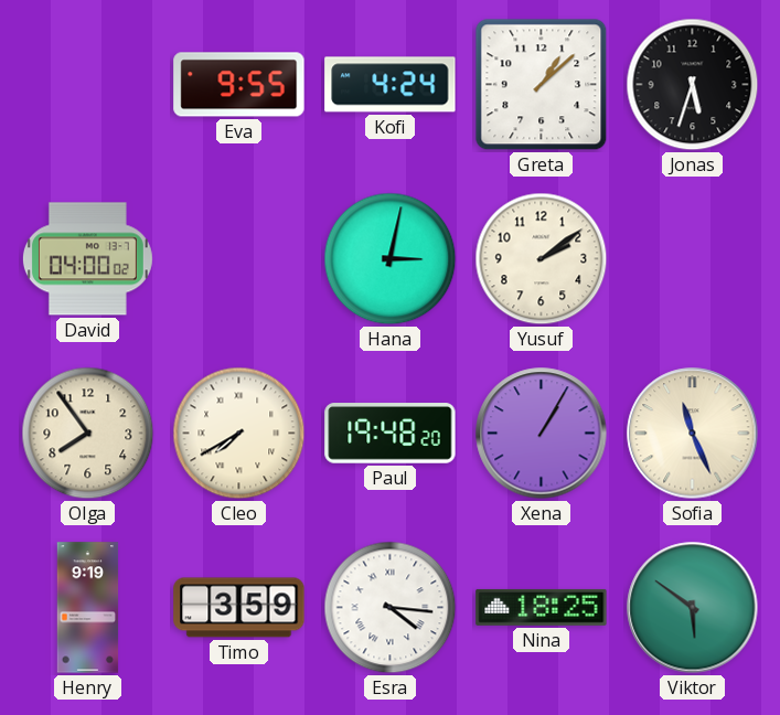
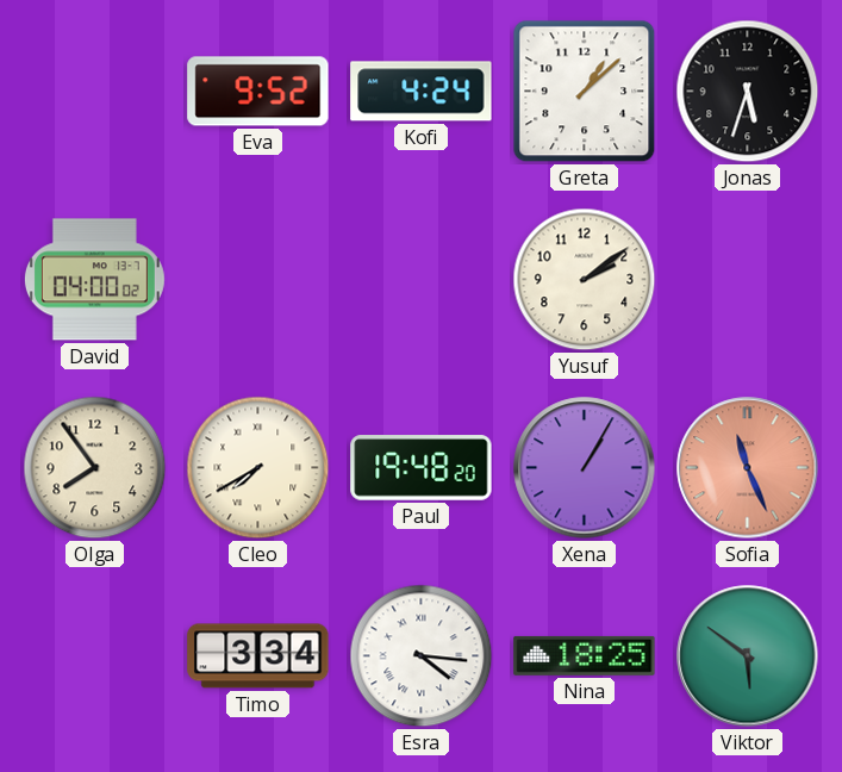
Eva: 9:55 -> 9:52 (258, 92)
Hana: 3:02 -> none (391, 259)
Sofia dial: cream -> salmon (748, 468)
Henry: 9:19 -> none (88, 608)
Timo: 3:59 -> 3:34 (258, 656)
